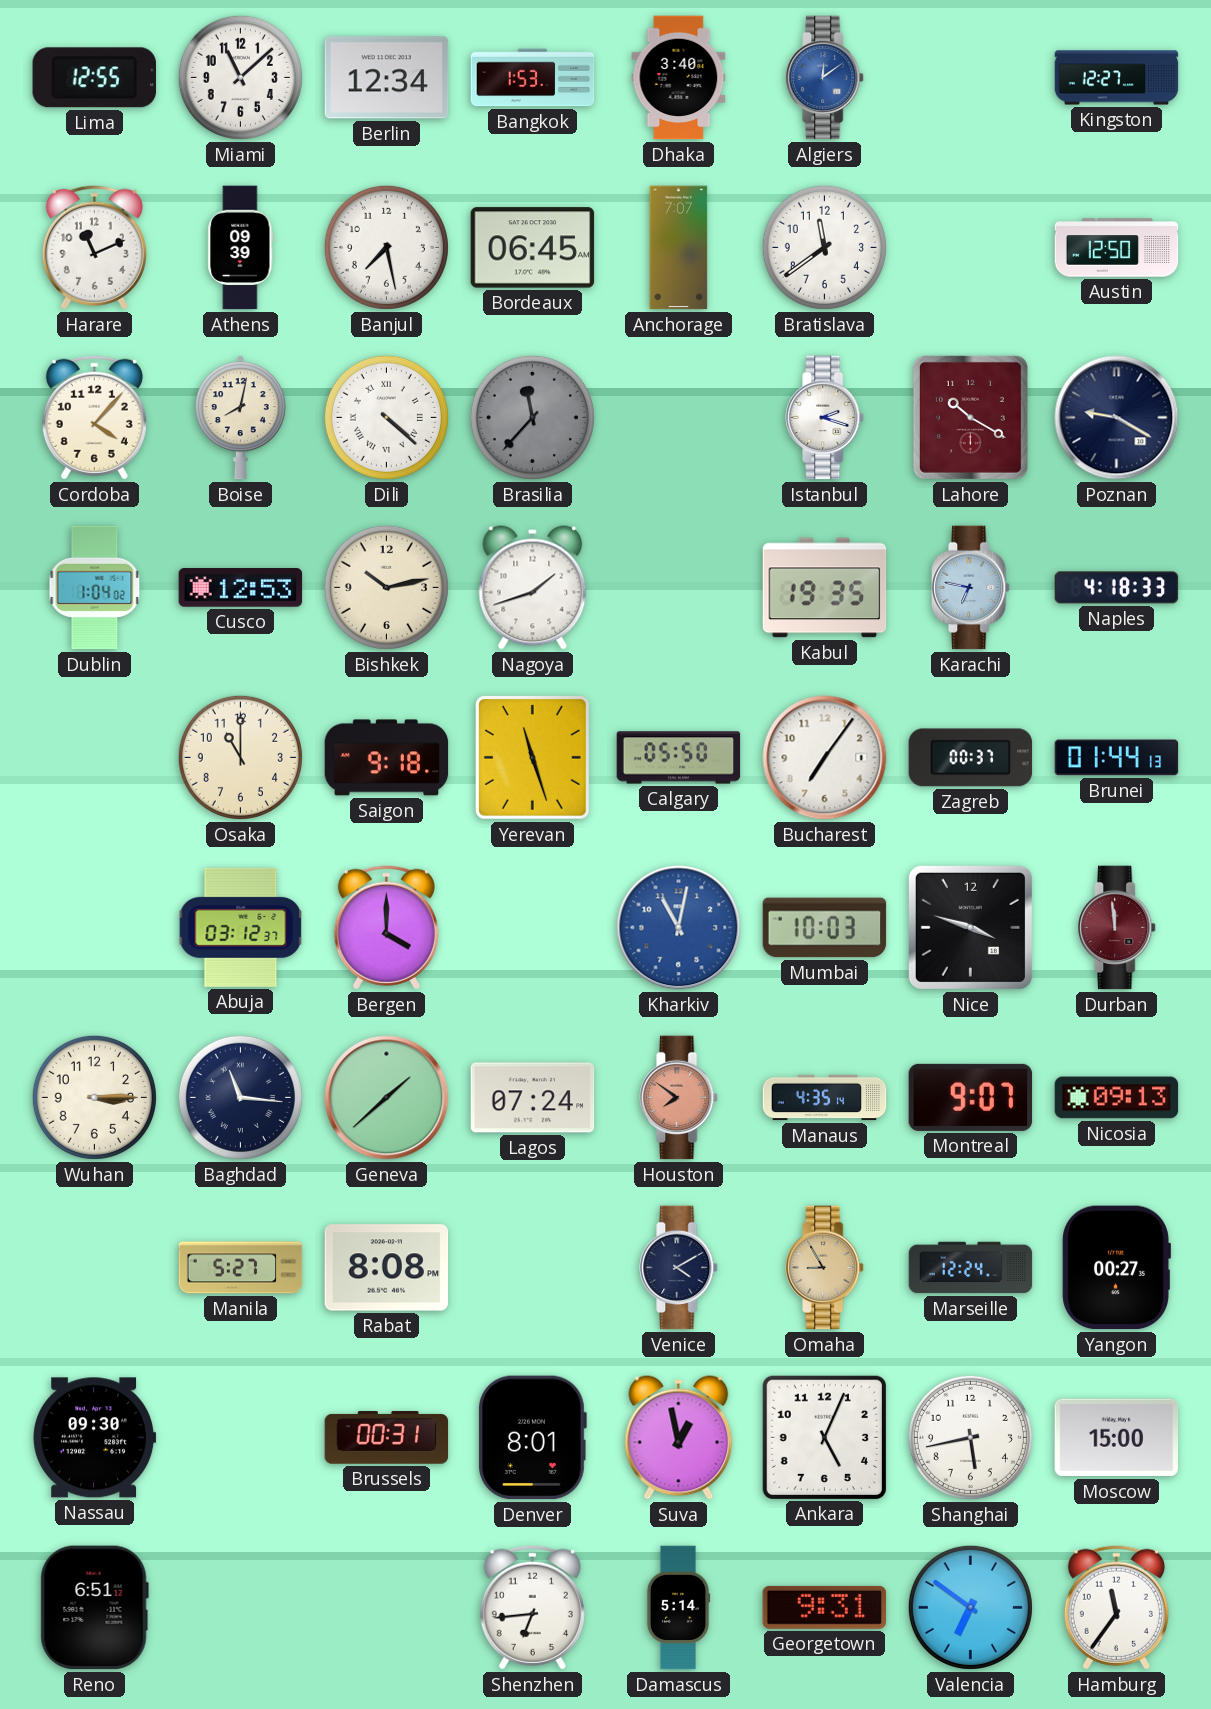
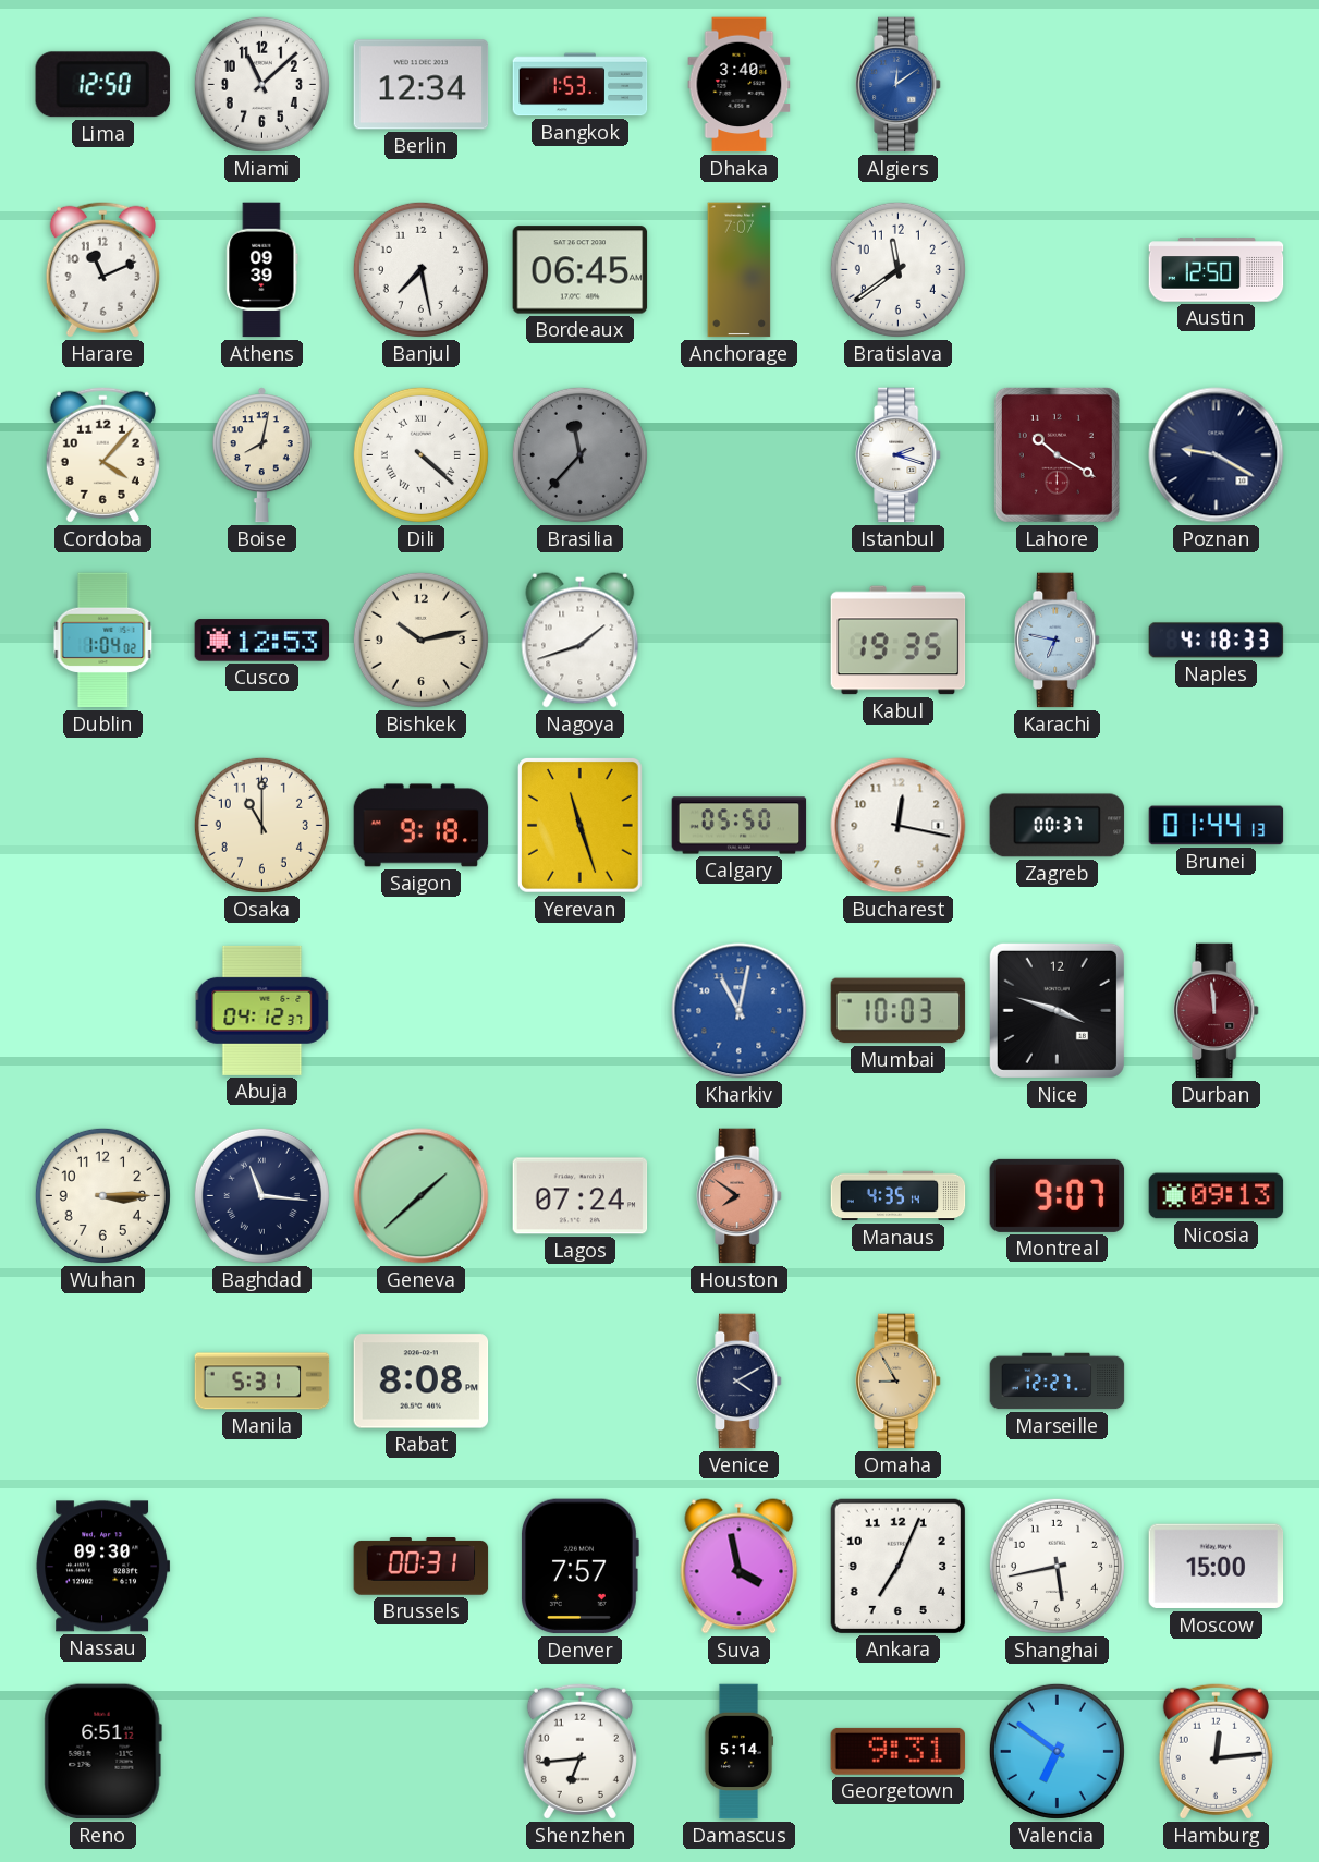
Lima: 12:55 -> 12:50 (102, 85)
Kingston: 12:27 -> none (1117, 78)
Bucharest: 7:06 -> 12:17 (899, 826)
Abuja: 03:12 -> 04:12 (262, 1010)
Bergen: 4:00 -> none (386, 927)
Manila: 5:27 -> 5:31 (262, 1382)
Marseille: 12:24 -> 12:27 (1058, 1382)
Yangon: 00:27 -> none (1116, 1268)
Denver: 8:01 -> 7:57 (581, 1567)
Suva: 12:58 -> 3:58 (740, 1567)
Ankara: 5:04 -> 7:04 (897, 1566)
Hamburg: 11:36 -> 12:14 (1216, 1751)
